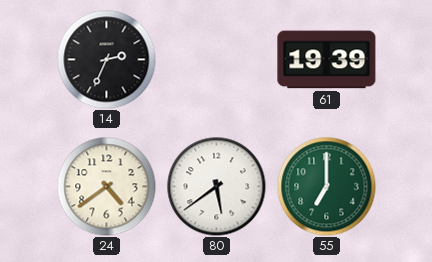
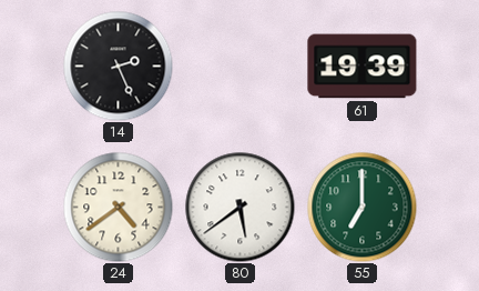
14: 2:34 -> 2:26 (119, 67)
